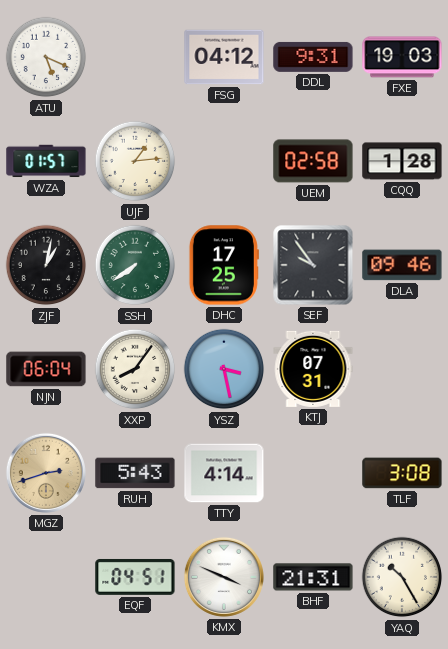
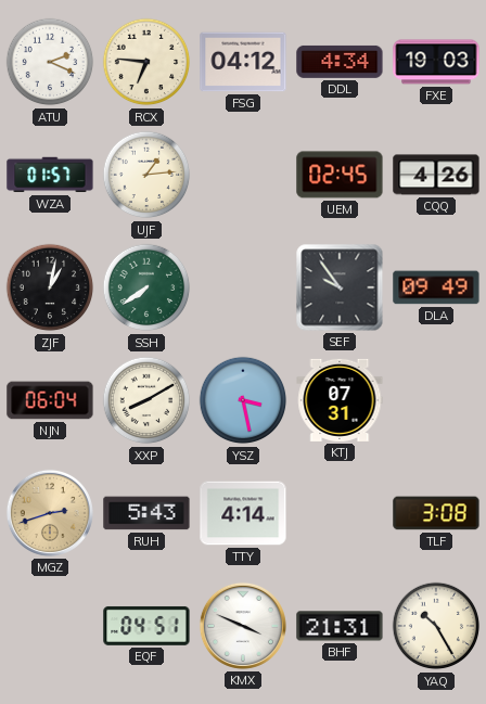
ATU: 5:19 -> 2:19 (50, 62)
RCX: none -> 6:46 (146, 62)
DDL: 9:31 -> 4:34 (340, 62)
UEM: 02:58 -> 02:45 (340, 175)
CQQ: 1:28 -> 4:26 (436, 175)
DHC: 17:25 -> none (224, 265)
DLA: 09:46 -> 09:49 (436, 287)
XXP: 8:06 -> 8:10 (146, 400)
